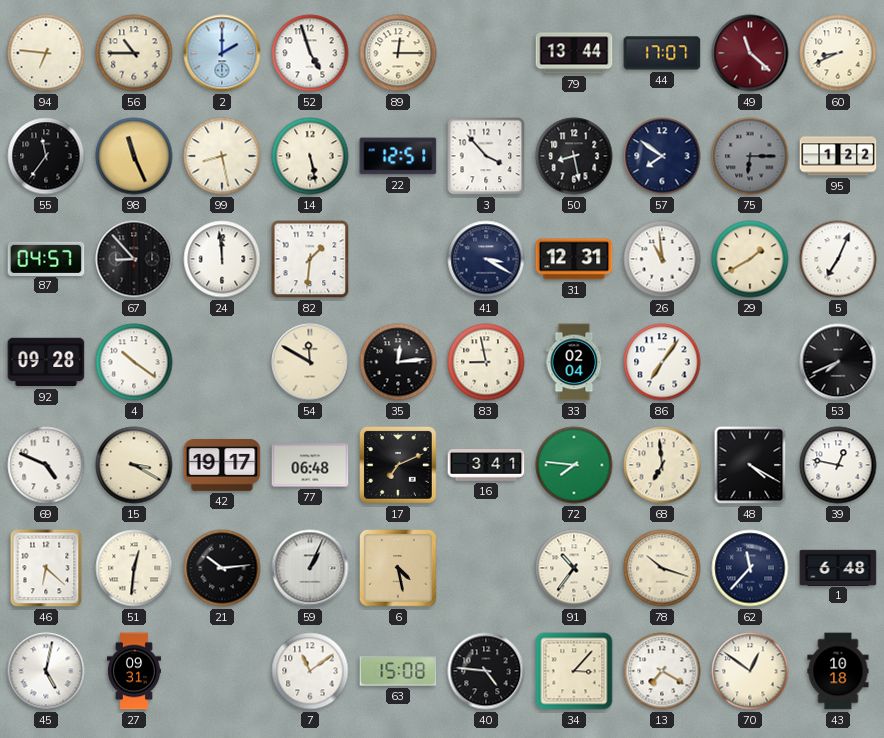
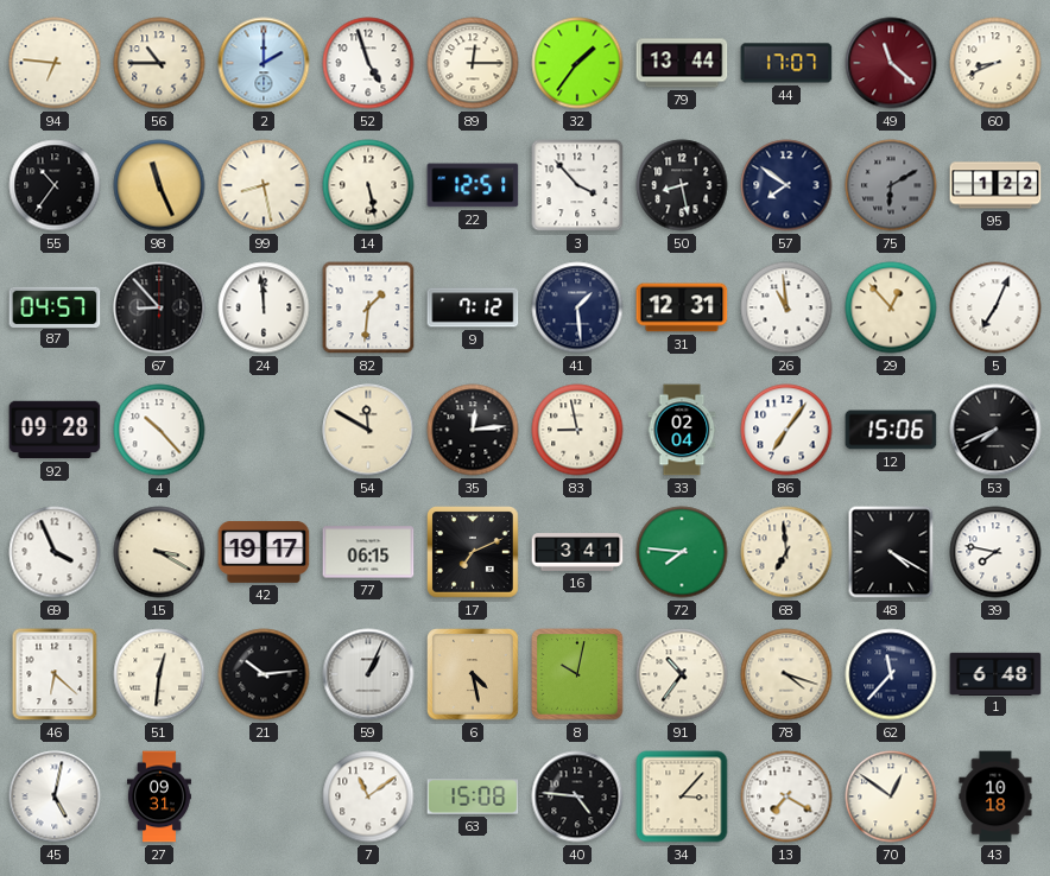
32: none -> 1:36 (577, 63)
55: 11:36 -> 10:36 (55, 185)
75: 6:15 -> 6:10 (891, 185)
9: none -> 7:12 (473, 307)
41: 3:20 -> 1:29 (577, 307)
29: 1:40 -> 12:53 (891, 307)
4: 10:21 -> 10:23 (159, 430)
12: none -> 15:06 (891, 430)
69: 4:49 -> 3:56 (55, 552)
77: 06:48 -> 06:15 (368, 552)
39: 12:47 -> 7:47 (995, 552)
8: none -> 10:02 (577, 674)
78: 10:18 -> 4:18 (786, 674)
